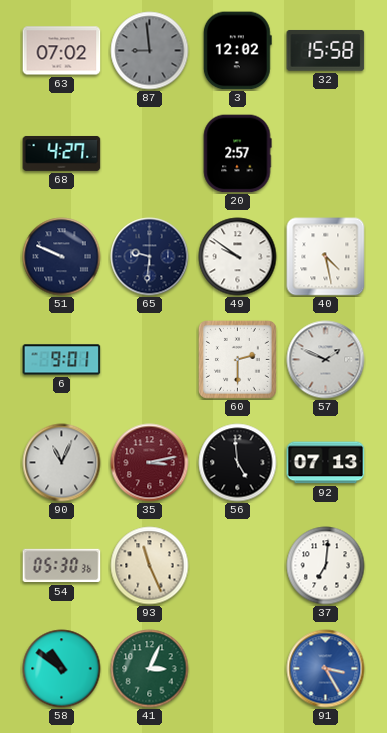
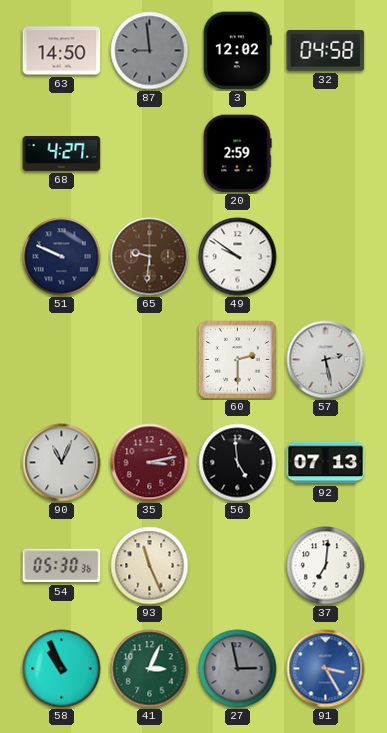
63: 07:02 -> 14:50 (62, 51)
32: 15:58 -> 04:58 (326, 50)
20: 2:57 -> 2:59 (237, 154)
65 dial: navy -> brown (150, 257)
40: 4:28 -> none (326, 257)
6: 9:01 -> none (62, 360)
57: 1:49 -> 2:28 (326, 360)
58: 10:51 -> 10:56 (62, 669)
27: none -> 2:58 (238, 669)
